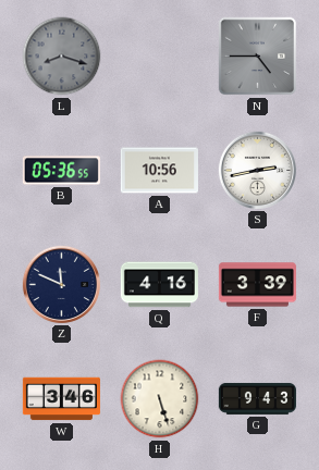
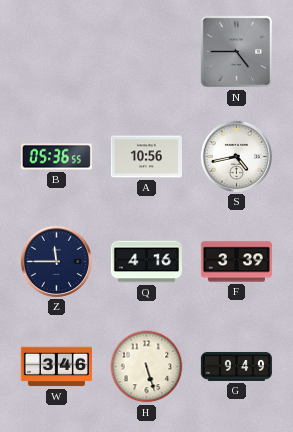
L: 8:18 -> none (62, 57)
S: 2:43 -> 4:43 (236, 156)
Z: 11:49 -> 11:45 (56, 261)
G: 9:43 -> 9:49 (236, 366)
